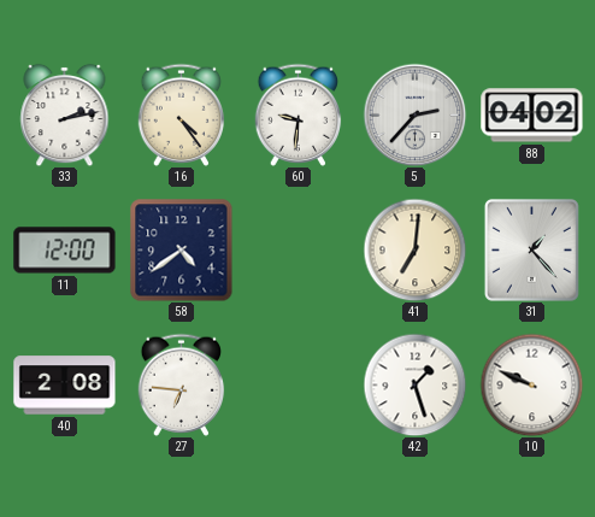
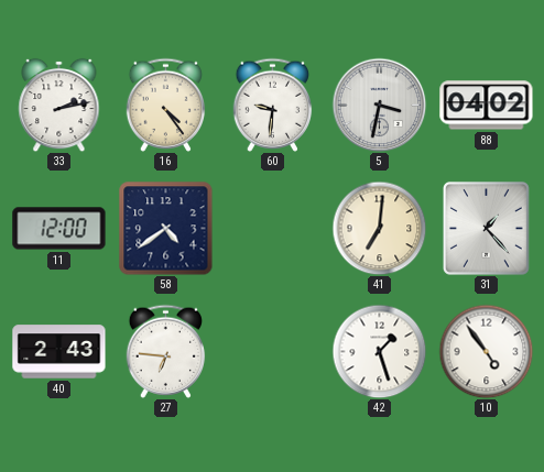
5: 2:37 -> 3:32 (379, 105)
40: 2:08 -> 2:43 (59, 352)
10: 9:49 -> 4:54 (486, 351)
